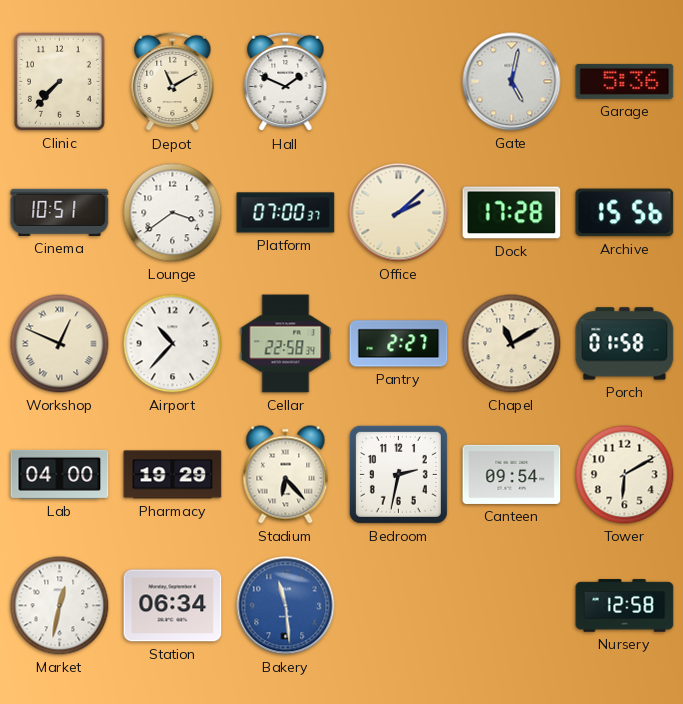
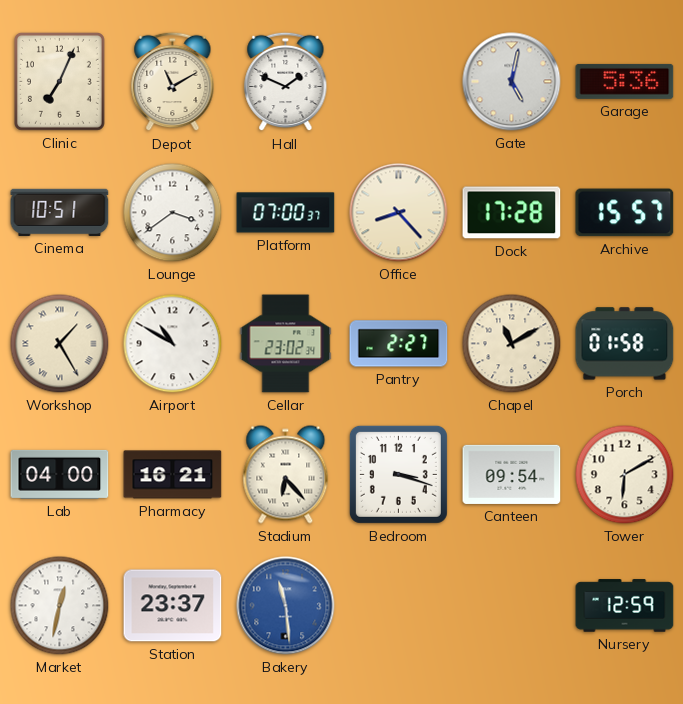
Clinic: 7:37 -> 7:04 (59, 81)
Office: 2:08 -> 8:23 (399, 213)
Archive: 15:56 -> 15:57 (625, 213)
Workshop: 12:49 -> 1:25 (60, 344)
Airport: 10:37 -> 10:50 (173, 344)
Cellar: 22:58 -> 23:02 (286, 344)
Pharmacy: 19:29 -> 16:21 (173, 475)
Bedroom: 2:32 -> 3:18 (398, 474)
Station: 06:34 -> 23:37 (173, 606)
Nursery: 12:58 -> 12:59 (625, 606)
